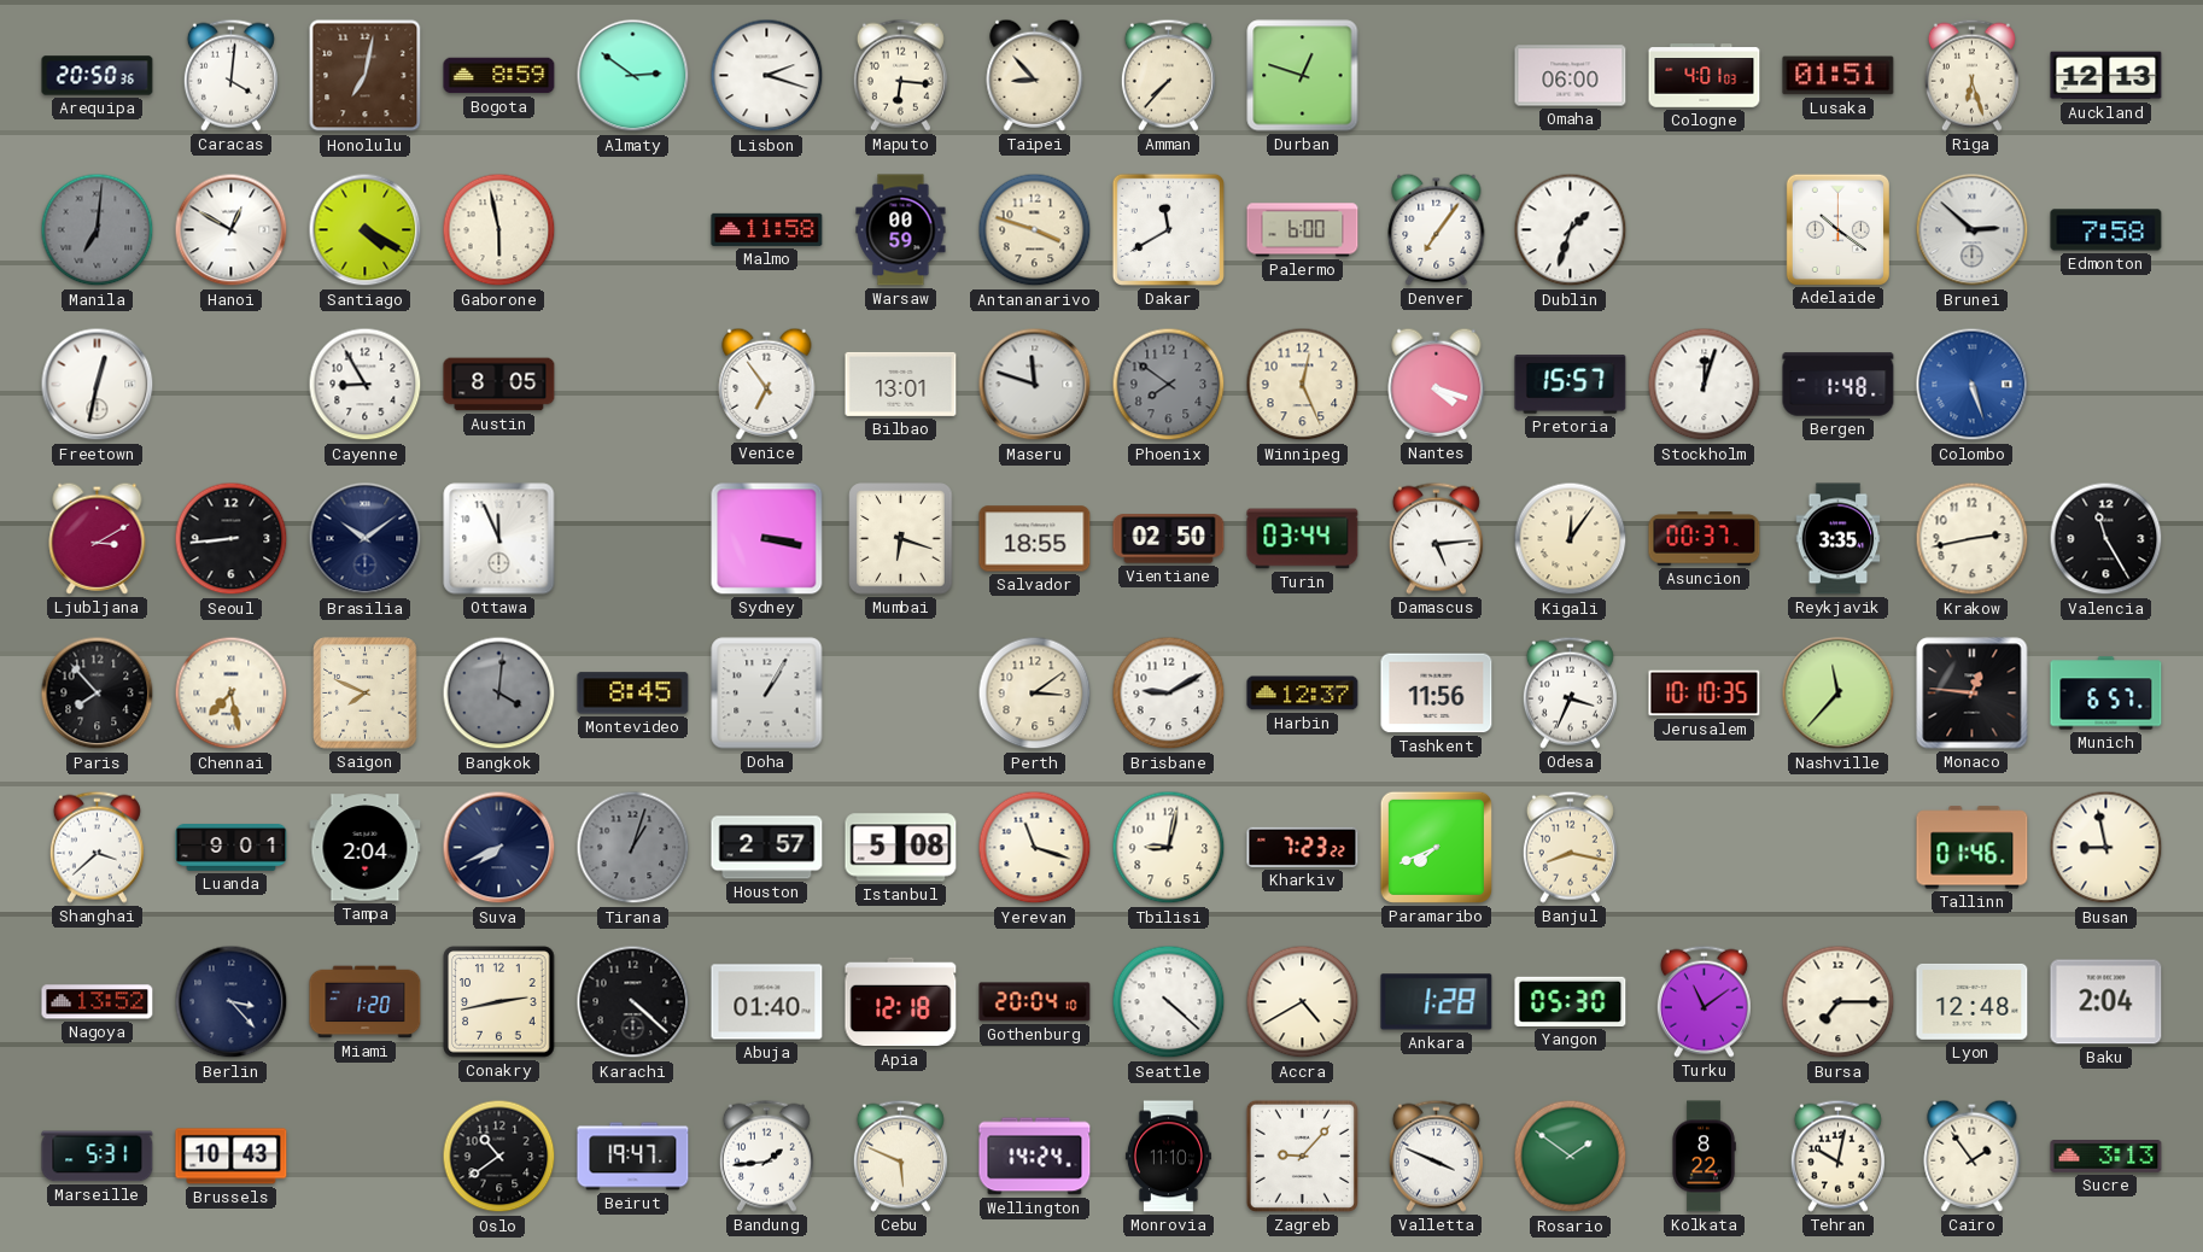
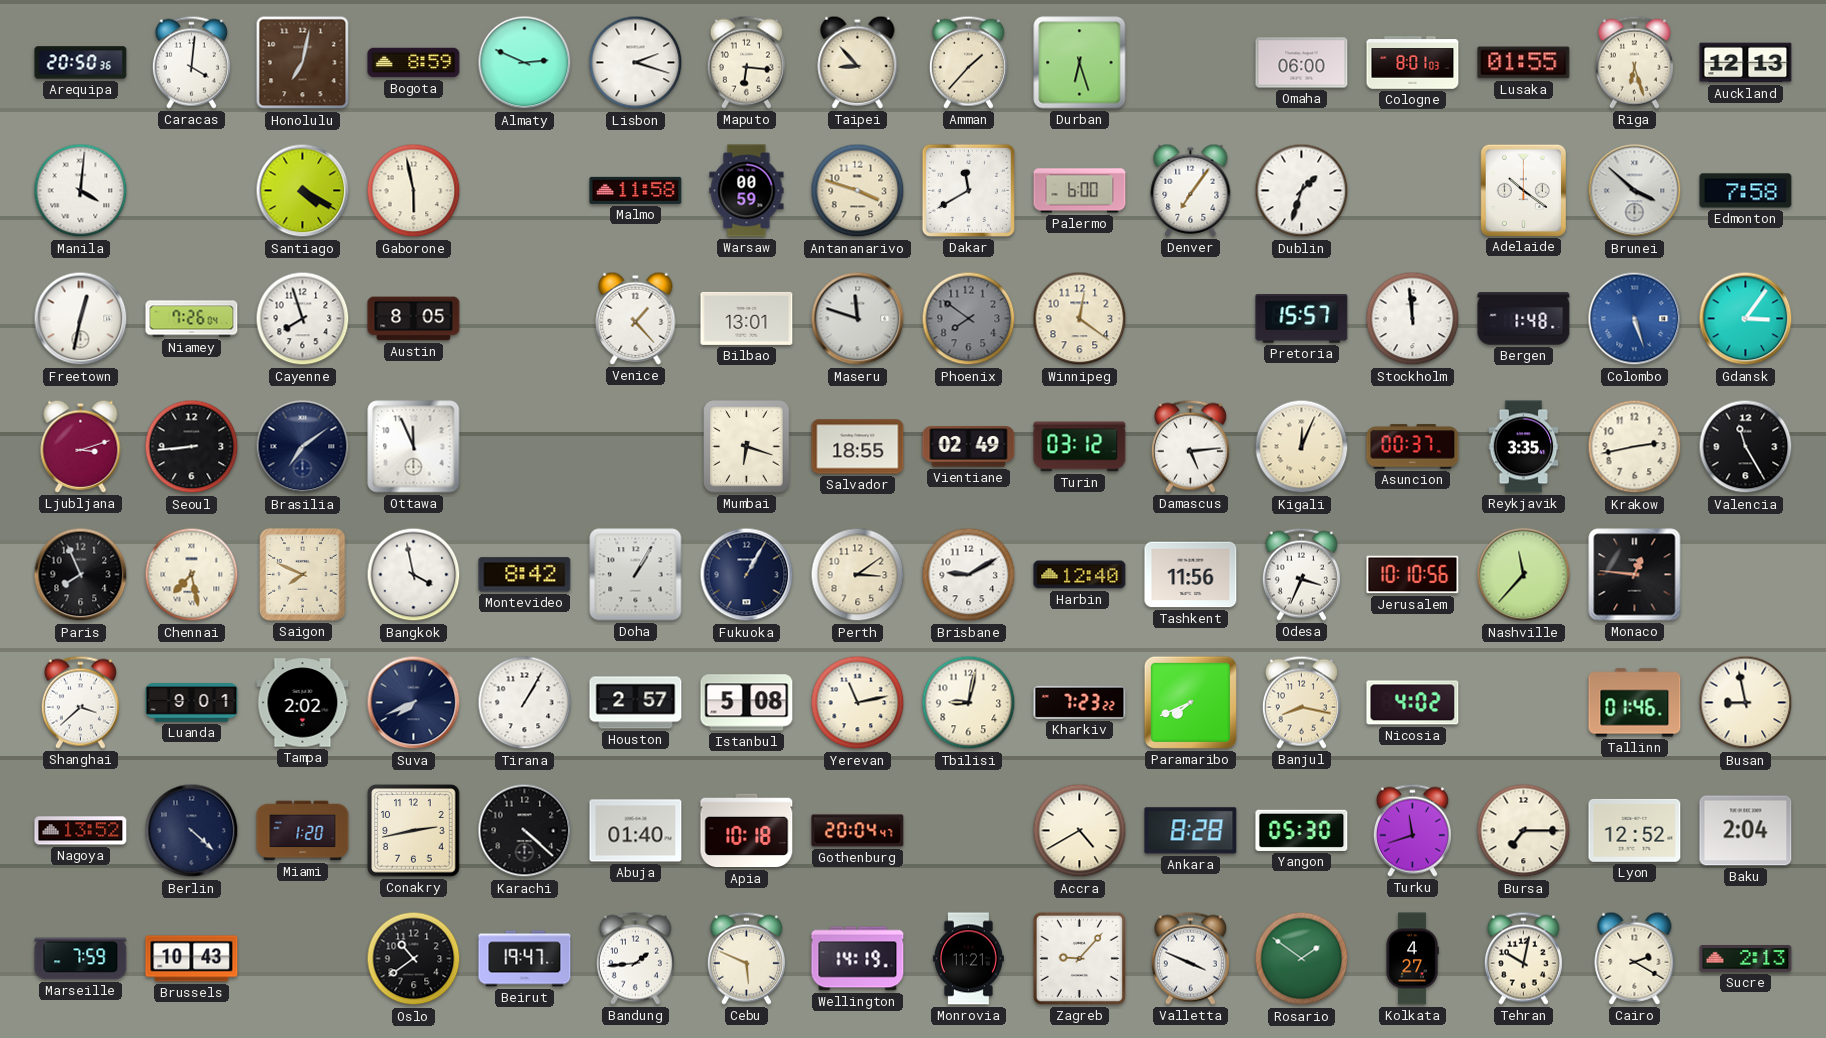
Almaty: 2:51 -> 2:49 (525, 63)
Amman: 7:37 -> 1:37 (968, 62)
Durban: 12:48 -> 6:27 (1080, 63)
Cologne: 4:01 -> 8:01 (1413, 63)
Lusaka: 01:51 -> 01:55 (1524, 63)
Manila: 7:01 -> 4:01 (81, 191)
Manila dial: grey -> white (81, 191)
Hanoi: 12:50 -> none (232, 230)
Brunei: 2:52 -> 3:52 (1635, 191)
Niamey: none -> 7:26 (192, 319)
Cayenne: 8:55 -> 7:57 (303, 319)
Venice: 6:54 -> 1:23 (636, 318)
Winnipeg: 12:26 -> 12:21 (1080, 319)
Nantes: 4:18 -> none (1437, 384)
Stockholm: 12:03 -> 11:59 (1413, 319)
Gdansk: none -> 3:06 (1746, 319)
Ljubljana: 3:10 -> 3:12 (81, 446)
Brasilia: 10:09 -> 7:09 (303, 447)
Sydney: 3:17 -> none (767, 539)
Vientiane: 02:50 -> 02:49 (969, 447)
Turin: 03:44 -> 03:12 (1080, 447)
Kigali: 12:06 -> 12:04 (1302, 447)
Paris: 7:53 -> 7:56 (81, 575)
Bangkok: 4:01 -> 3:58 (414, 575)
Bangkok dial: grey -> white (414, 575)
Montevideo: 8:45 -> 8:42 (525, 575)
Fukuoka: none -> 1:05 (747, 575)
Harbin: 12:37 -> 12:40 (1080, 575)
Jerusalem: 10:10:35 -> 10:10:56 (1413, 575)
Munich: 6:57 -> none (2106, 694)
Tampa: 2:04 -> 2:02 (303, 703)
Tirana: 1:03 -> 1:05 (525, 703)
Tirana dial: grey -> white (525, 703)
Yerevan: 11:18 -> 11:13 (858, 703)
Nicosia: none -> 4:02 (1413, 703)
Berlin: 3:23 -> 4:22 (192, 831)
Apia: 12:18 -> 10:18 (747, 831)
Gothenburg: 20:04:10 -> 20:04:47 (858, 831)
Seattle: 4:22 -> none (1169, 1002)
Ankara: 1:28 -> 8:28 (1191, 831)
Turku: 11:09 -> 11:42 (1412, 830)
Lyon: 12:48 -> 12:52 (1635, 830)
Marseille: 5:31 -> 7:59 (81, 959)
Wellington: 14:24 -> 14:19 (858, 959)
Monrovia: 11:10 -> 11:21 (968, 959)
Kolkata: 8:22 -> 4:27 (1412, 959)
Cairo: 1:54 -> 2:20 (1635, 958)
Sucre: 3:13 -> 2:13 (1746, 959)
